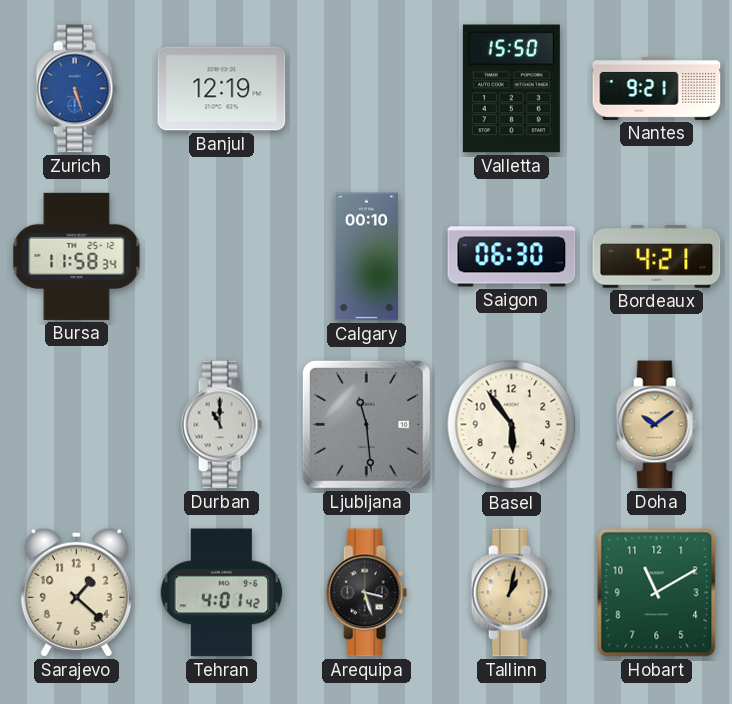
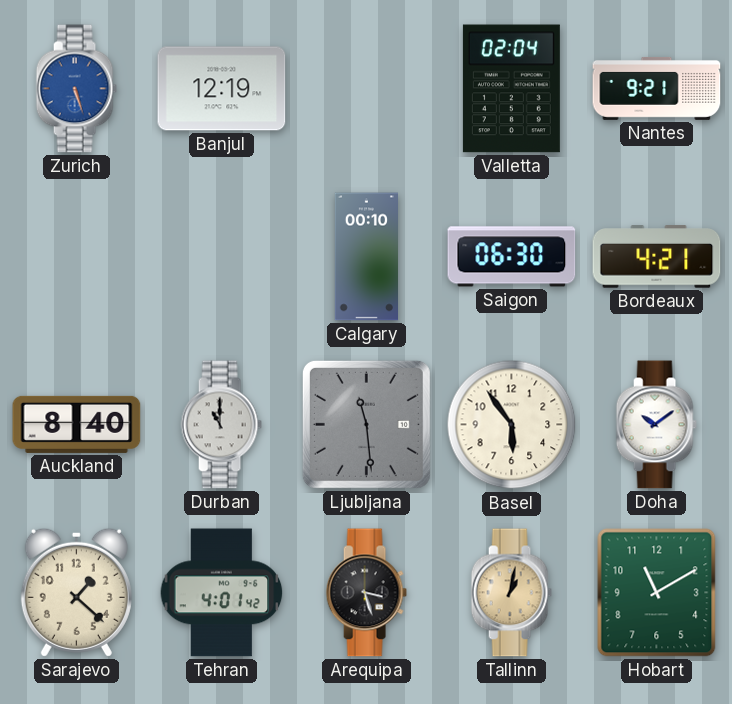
Valletta: 15:50 -> 02:04 (511, 89)
Bursa: 11:58 -> none (77, 256)
Auckland: none -> 8:40 (77, 424)
Doha dial: champagne -> white (656, 425)
